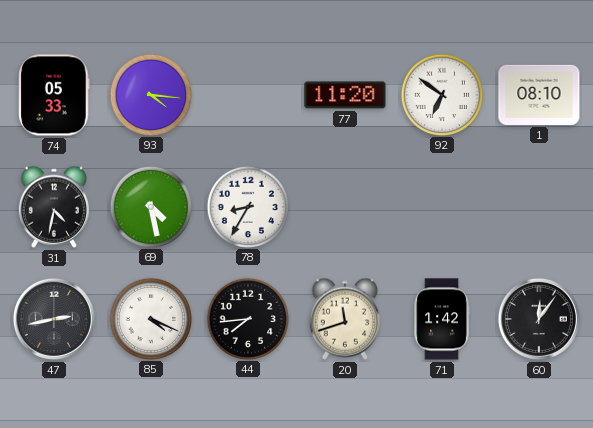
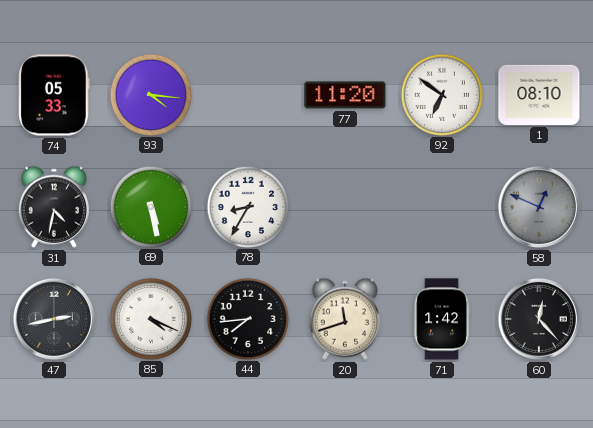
69: 4:28 -> 5:28 (150, 206)
58: none -> 12:49 (539, 207)
60: 12:06 -> 12:23 (539, 319)
